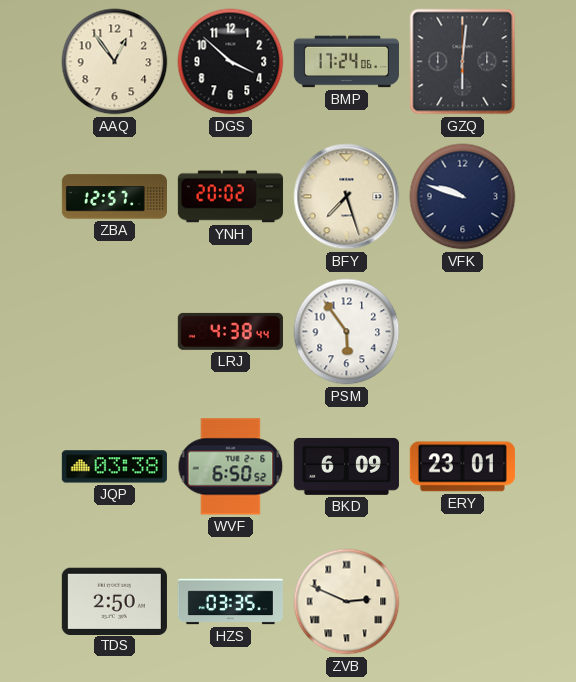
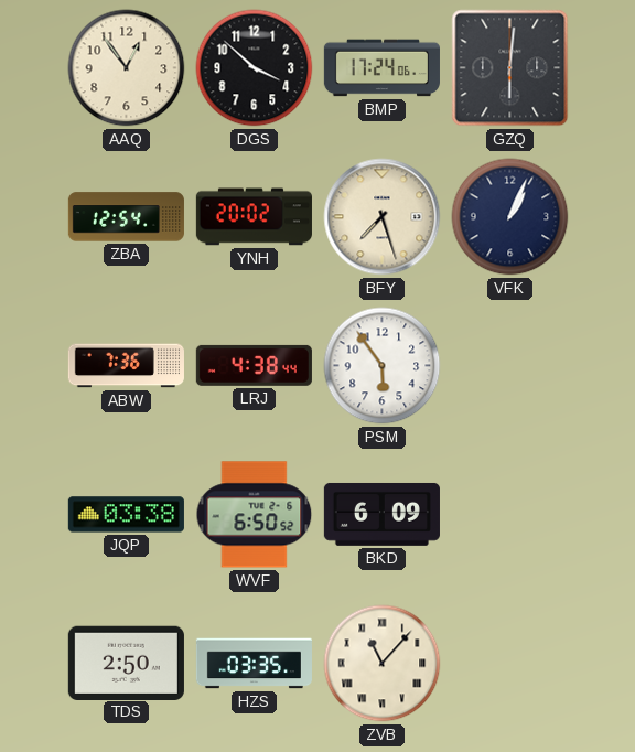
ZBA: 12:57 -> 12:54 (126, 217)
VFK: 9:48 -> 1:04 (510, 217)
ABW: none -> 7:36 (126, 366)
ERY: 23:01 -> none (462, 467)
ZVB: 2:49 -> 11:07 (383, 664)
